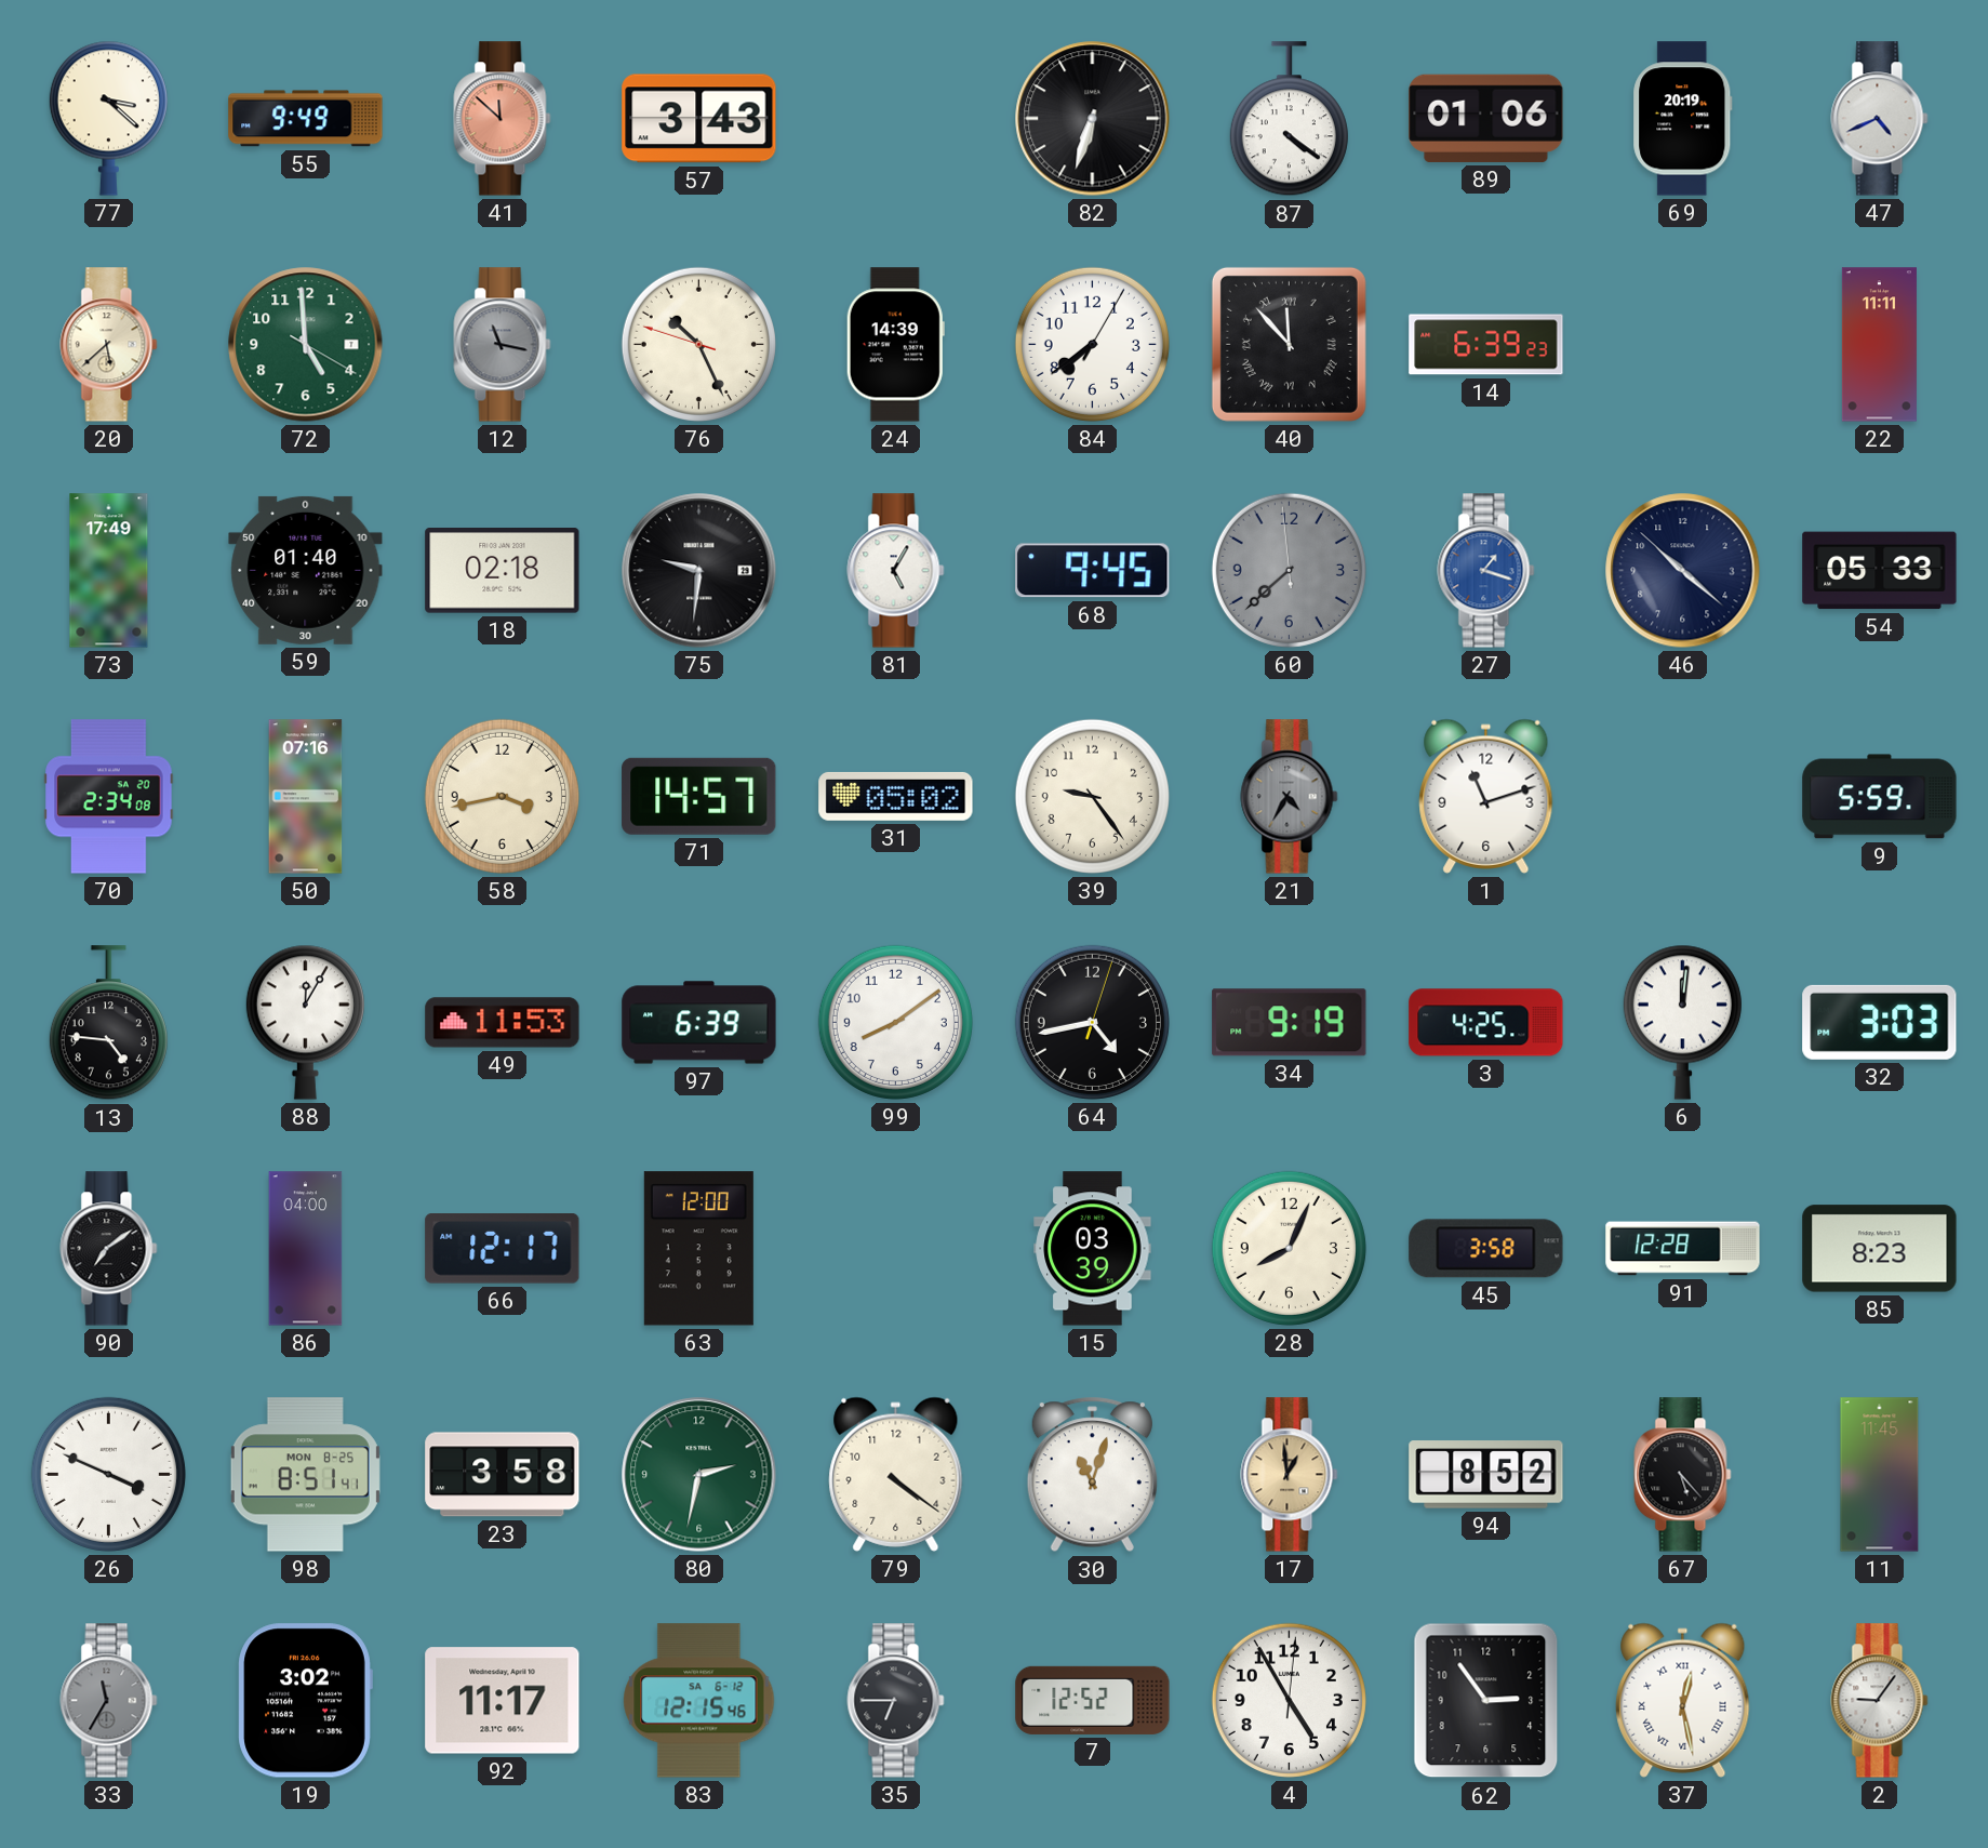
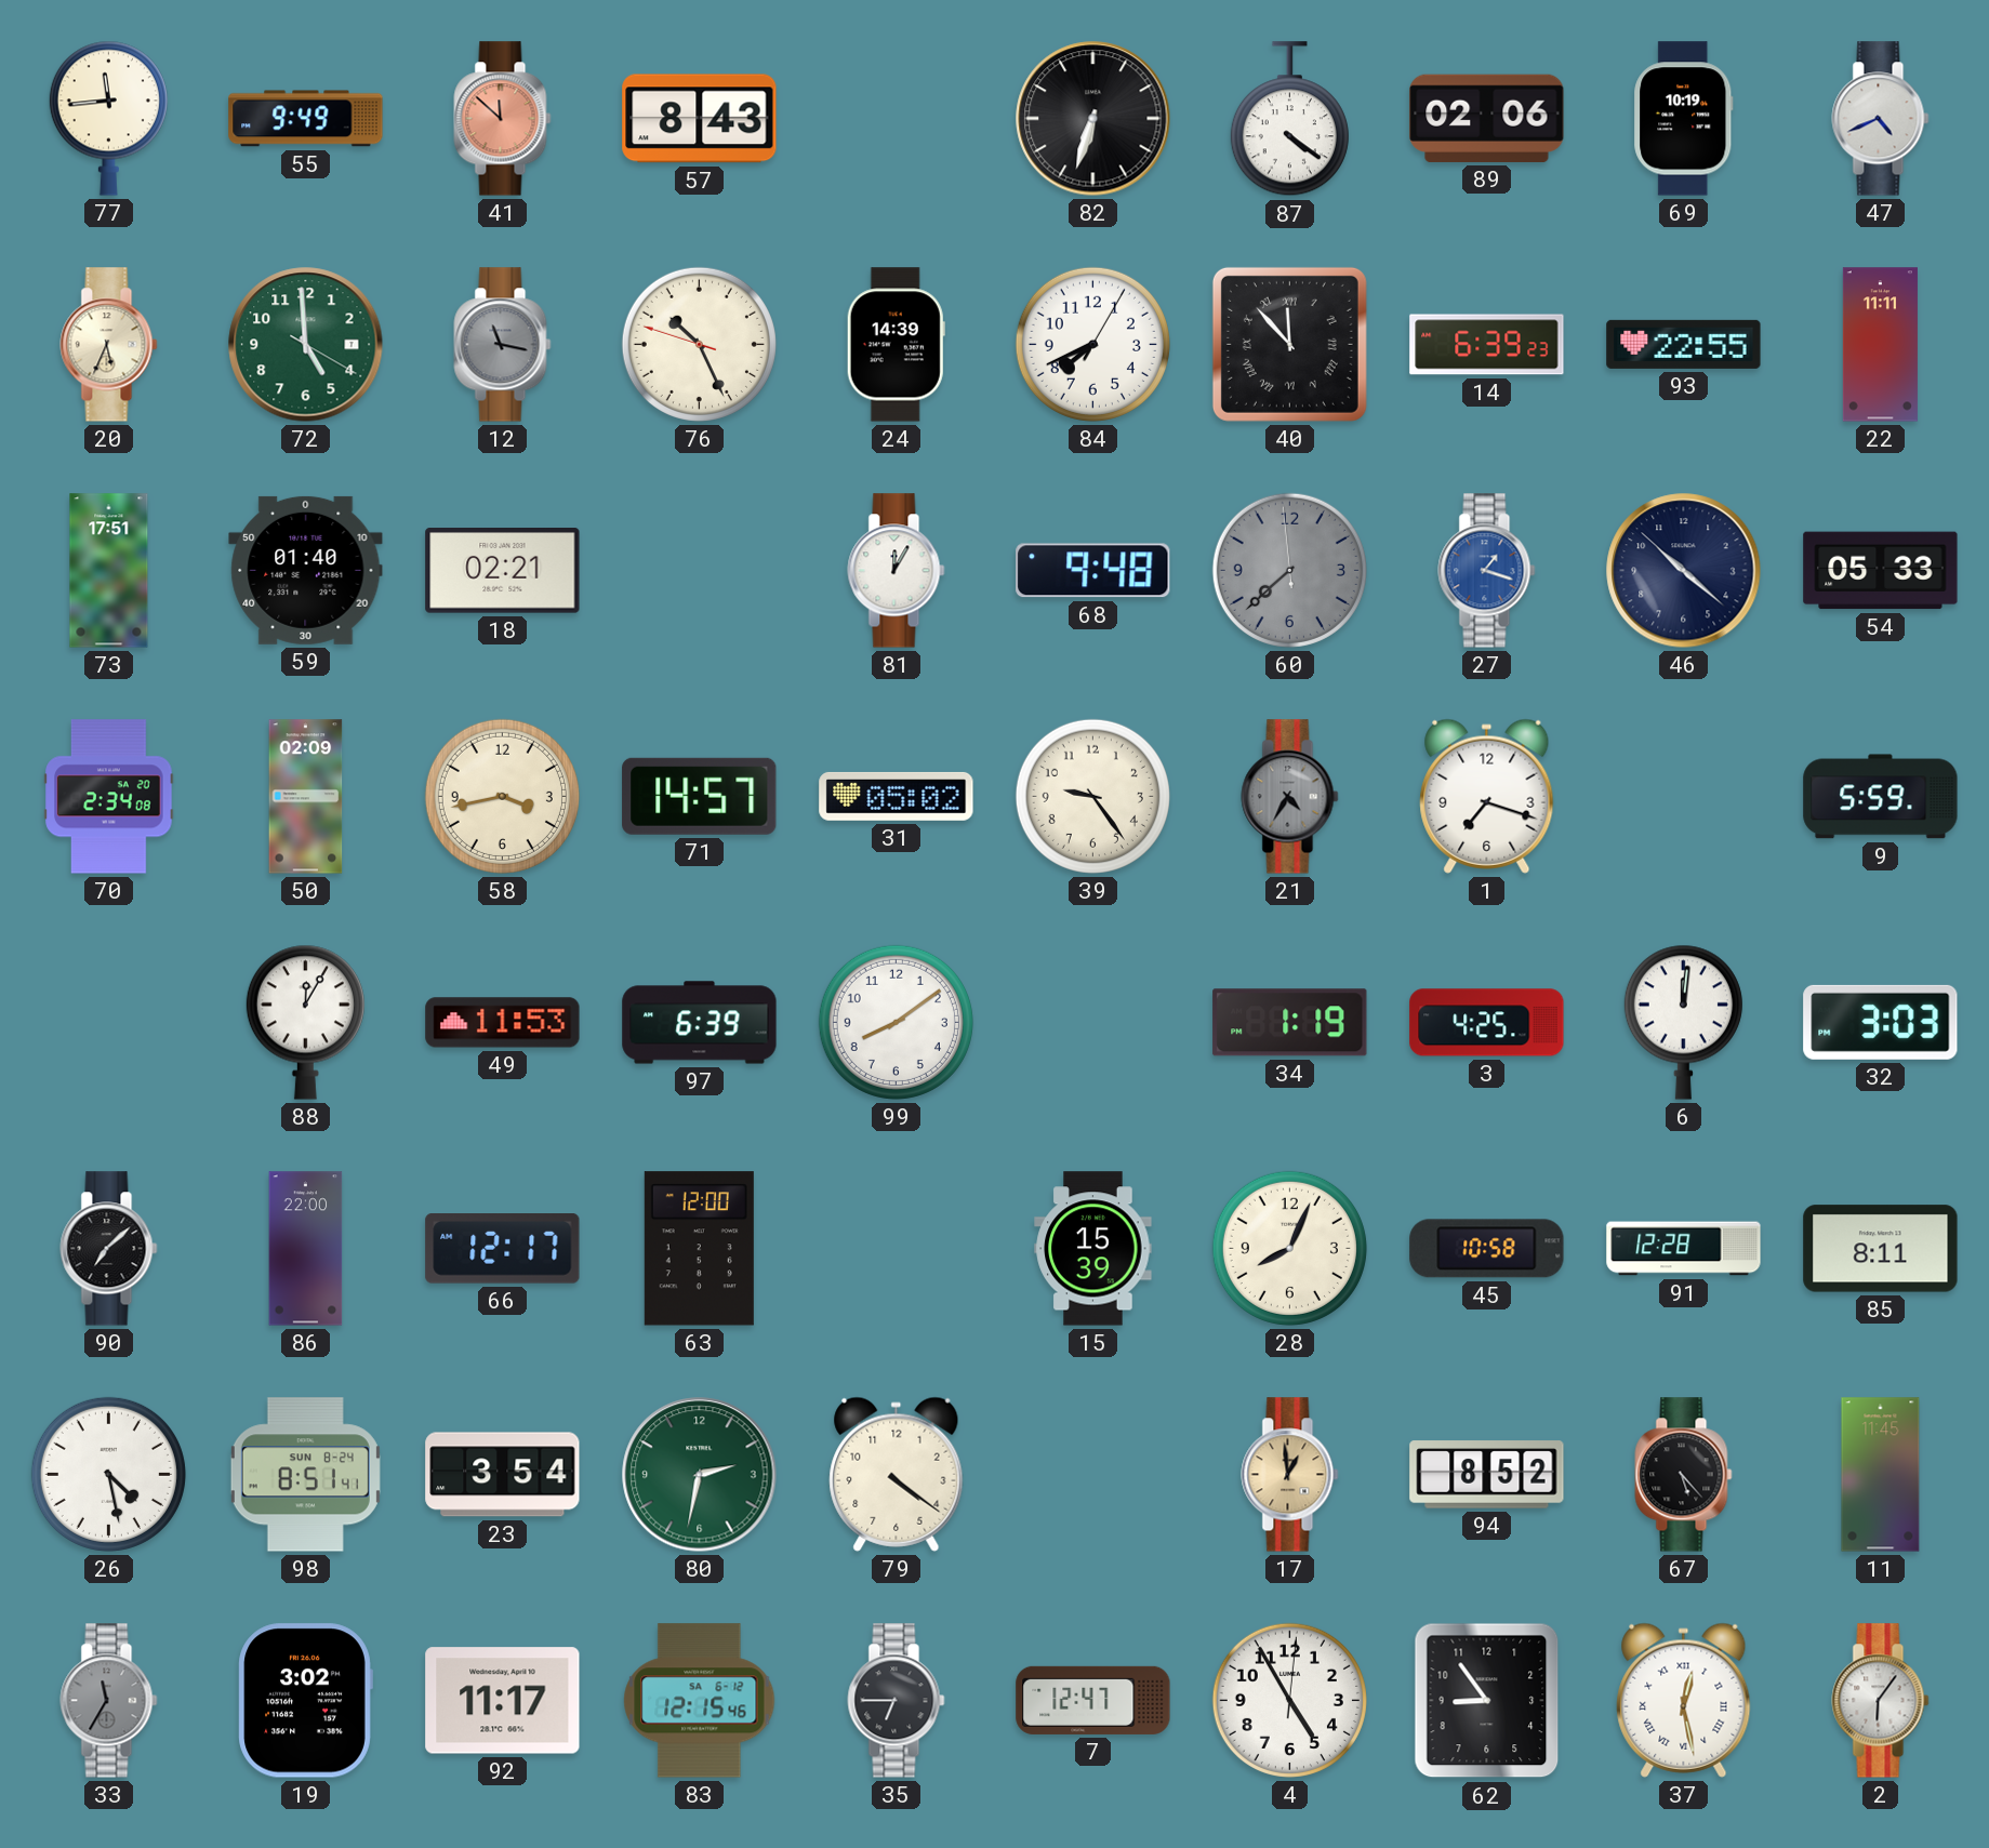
77: 3:22 -> 11:44 (108, 118)
57: 3:43 -> 8:43 (700, 119)
89: 01:06 -> 02:06 (1487, 118)
69: 20:19 -> 10:19 (1684, 119)
20: 5:38 -> 5:34 (109, 345)
84: 7:39 -> 7:41 (1092, 344)
93: none -> 22:55 (1684, 344)
73: 17:49 -> 17:51 (109, 571)
18: 02:18 -> 02:21 (503, 571)
75: 9:31 -> none (699, 571)
81: 5:05 -> 12:05 (897, 571)
68: 9:45 -> 9:48 (1093, 571)
50: 07:16 -> 02:09 (306, 797)
1: 11:12 -> 7:18 (1487, 796)
13: 4:46 -> none (108, 1023)
64: 4:43 -> none (1092, 1022)
34: 9:19 -> 1:19 (1290, 1023)
90: 7:09 -> 7:08 (109, 1249)
86: 04:00 -> 22:00 (306, 1249)
15: 03:39 -> 15:39 (1093, 1249)
45: 3:58 -> 10:58 (1487, 1249)
85: 8:23 -> 8:11 (1881, 1249)
26: 3:49 -> 4:28 (108, 1474)
98 date: MON 8-25 -> SUN 8-24 (305, 1475)
23: 3:58 -> 3:54 (503, 1475)
30: 11:03 -> none (1092, 1475)
7: 12:52 -> 12:47 (1093, 1700)
62: 2:54 -> 8:54 (1487, 1701)
2: 9:06 -> 6:06 (1881, 1701)
